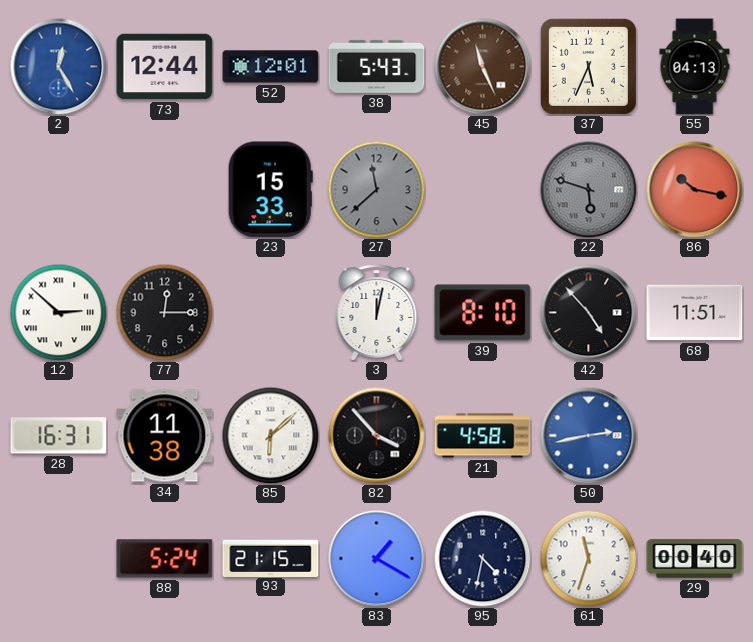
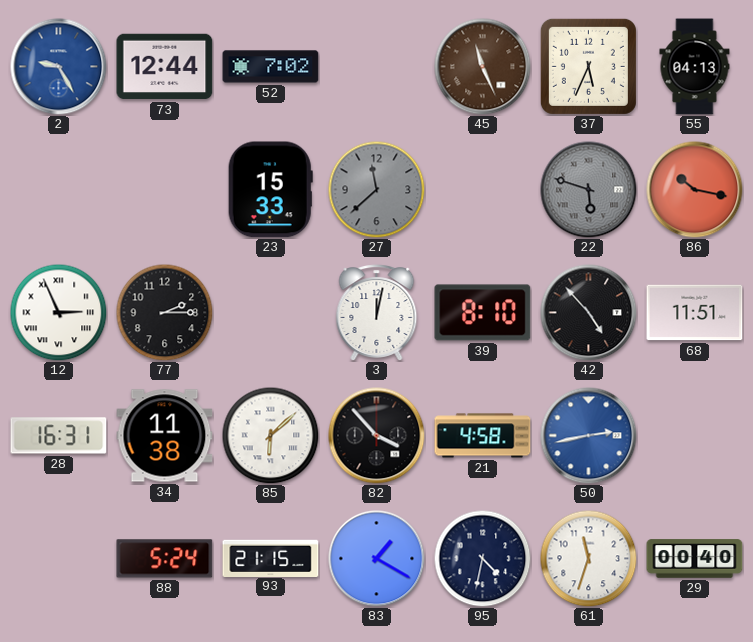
2: 12:25 -> 9:25 (59, 67)
52: 12:01 -> 7:02 (271, 67)
38: 5:43 -> none (377, 66)
12: 2:52 -> 2:56 (58, 312)
77: 12:15 -> 2:15 (164, 312)
